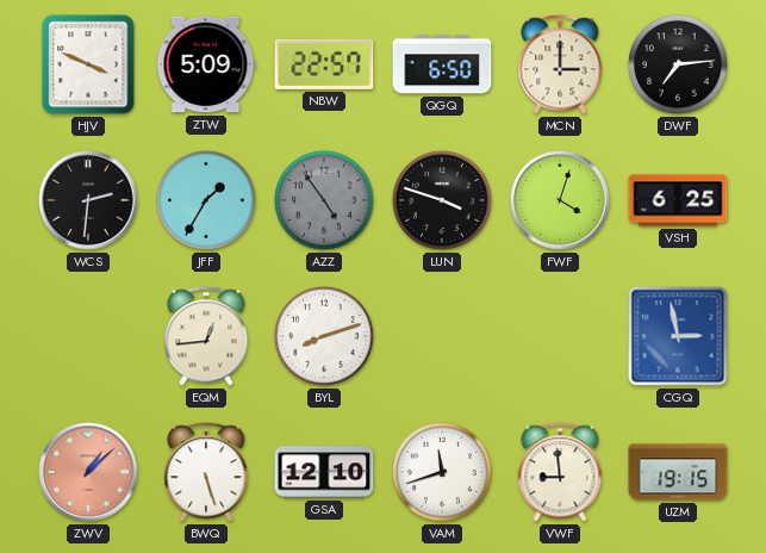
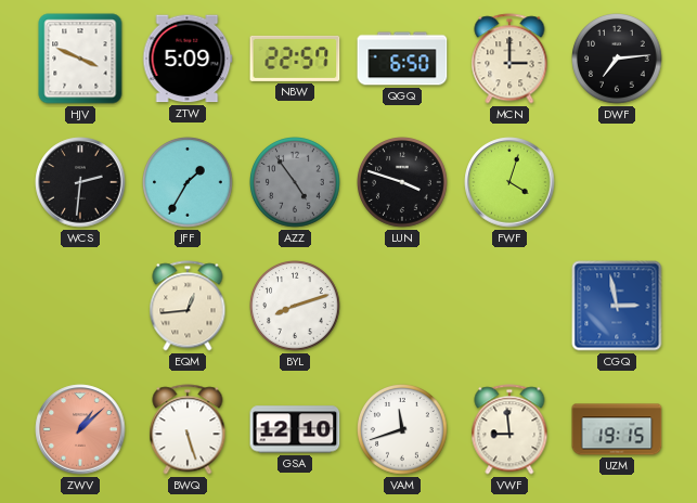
VSH: 6:25 -> none (678, 200)
